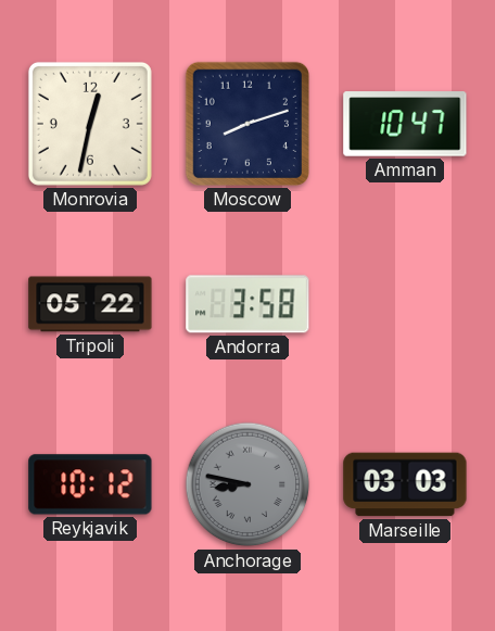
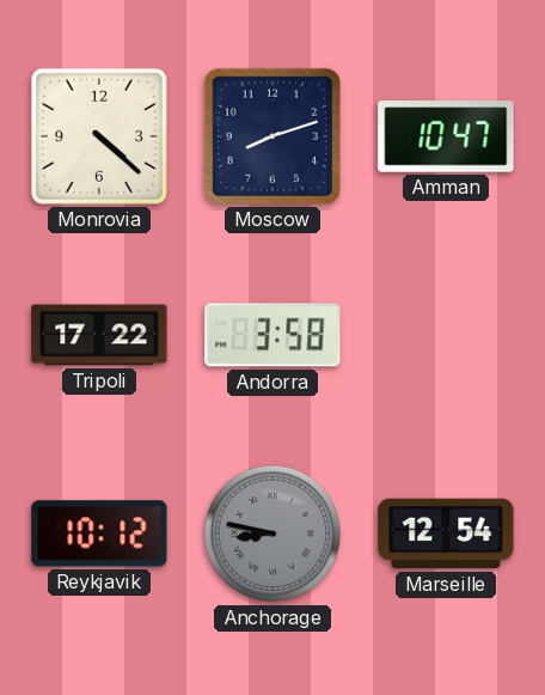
Monrovia: 12:32 -> 4:22 (99, 136)
Tripoli: 05:22 -> 17:22 (99, 335)
Marseille: 03:03 -> 12:54 (446, 534)
